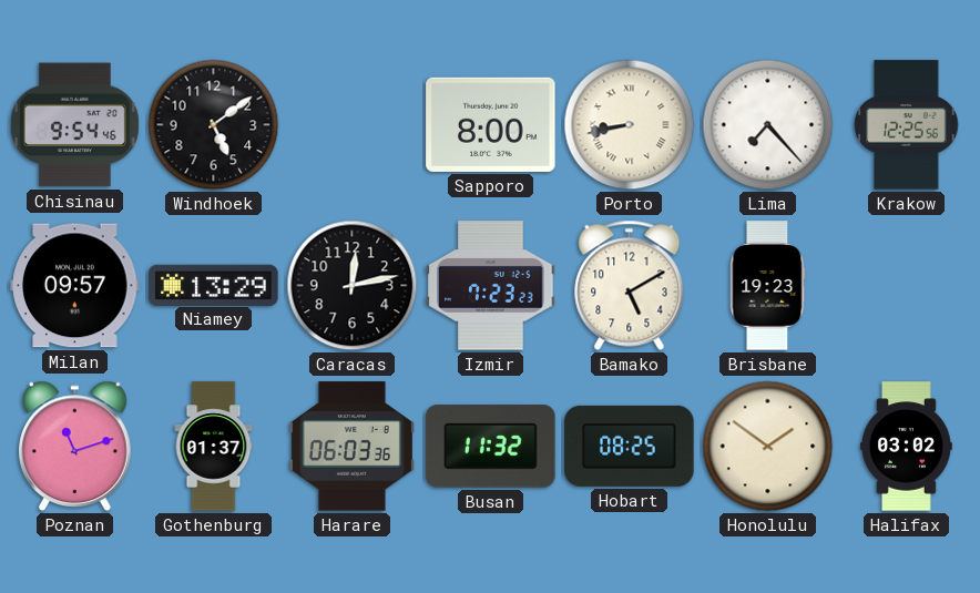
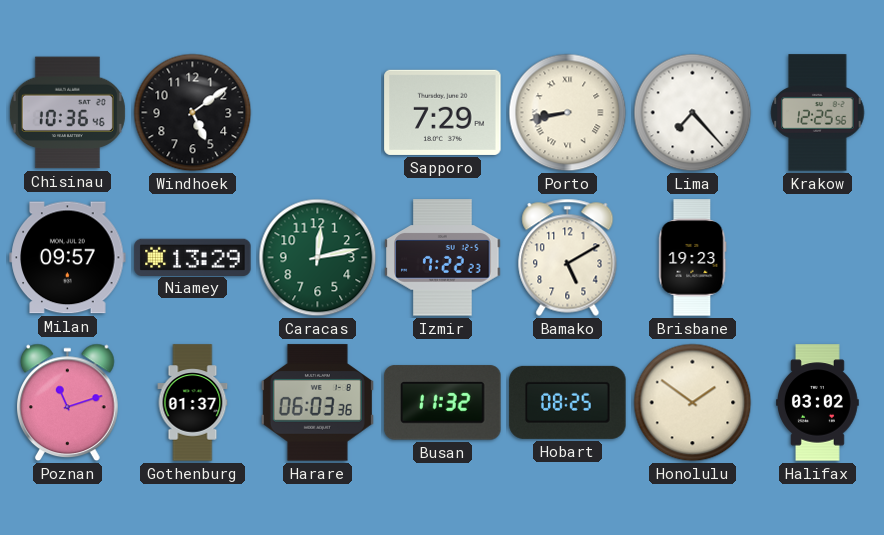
Chisinau: 9:54 -> 10:36 (67, 113)
Sapporo: 8:00 -> 7:29 (443, 112)
Caracas dial: black -> green (318, 258)
Izmir: 7:23 -> 7:22 (443, 258)
